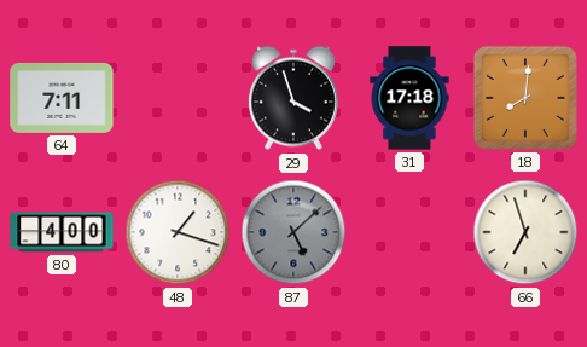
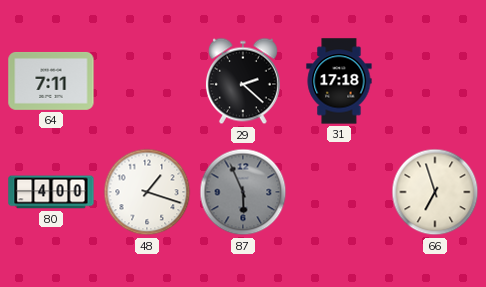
29: 3:57 -> 2:22 (243, 81)
18: 8:01 -> none (525, 98)
87: 5:08 -> 5:56 (243, 192)
